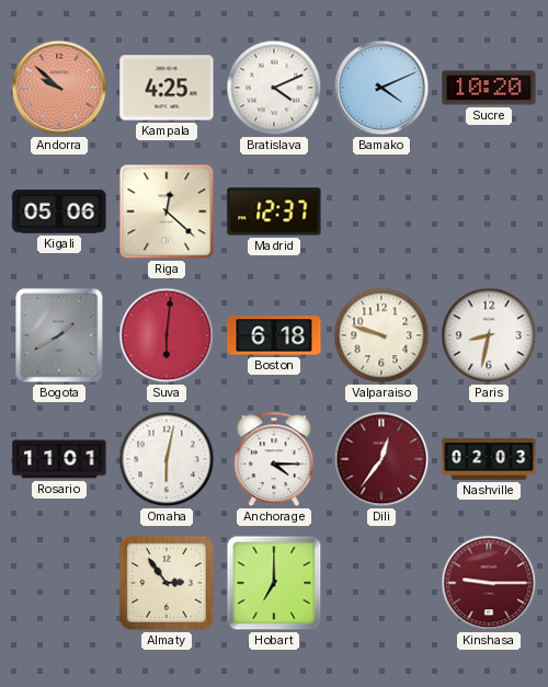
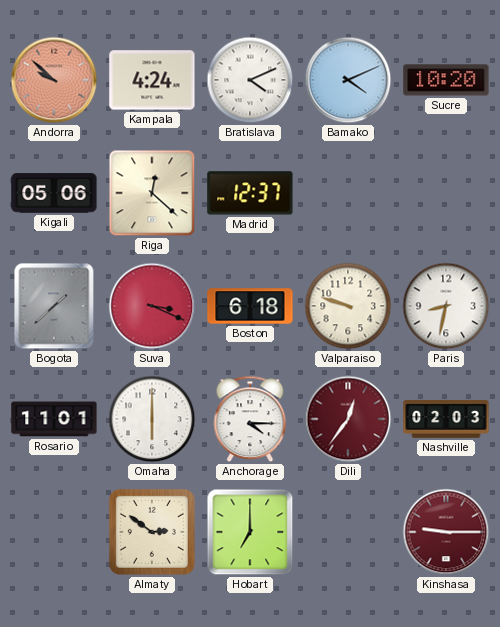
Kampala: 4:25 -> 4:24 (152, 80)
Bogota: 1:40 -> 1:38 (54, 306)
Suva: 6:01 -> 3:19 (152, 306)
Omaha: 6:02 -> 6:00 (152, 419)
Almaty: 2:54 -> 2:51 (152, 532)
